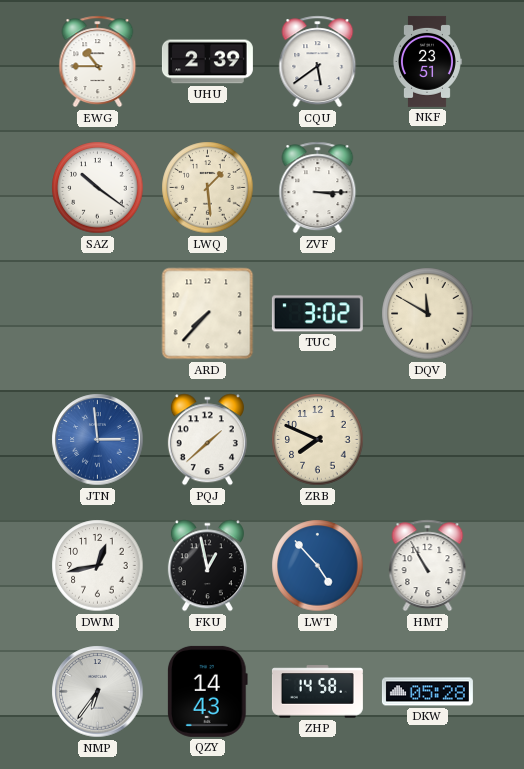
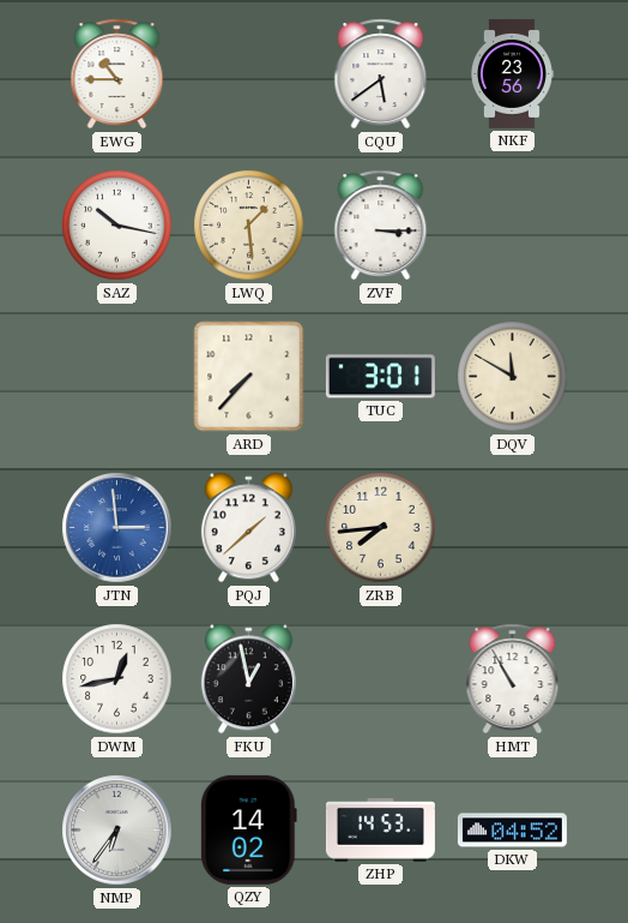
UHU: 2:39 -> none (207, 62)
NKF: 23:51 -> 23:56 (513, 73)
SAZ: 10:21 -> 10:17 (117, 226)
TUC: 3:02 -> 3:01 (380, 377)
ZRB: 7:49 -> 7:44 (381, 528)
LWT: 4:53 -> none (318, 566)
QZY: 14:43 -> 14:02 (248, 829)
ZHP: 14:58 -> 14:53 (380, 831)
DKW: 05:28 -> 04:52 (512, 831)
